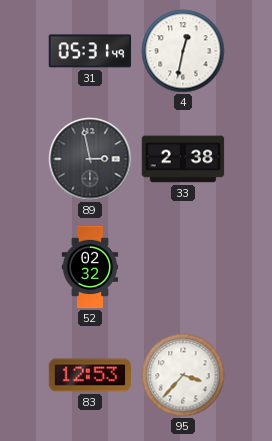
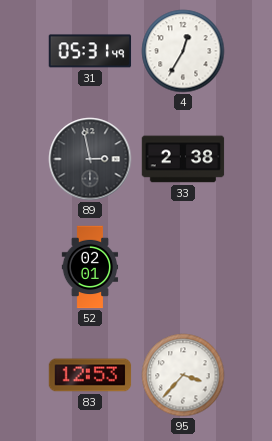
4: 12:32 -> 12:35 (183, 51)
52: 02:32 -> 02:01 (90, 267)
